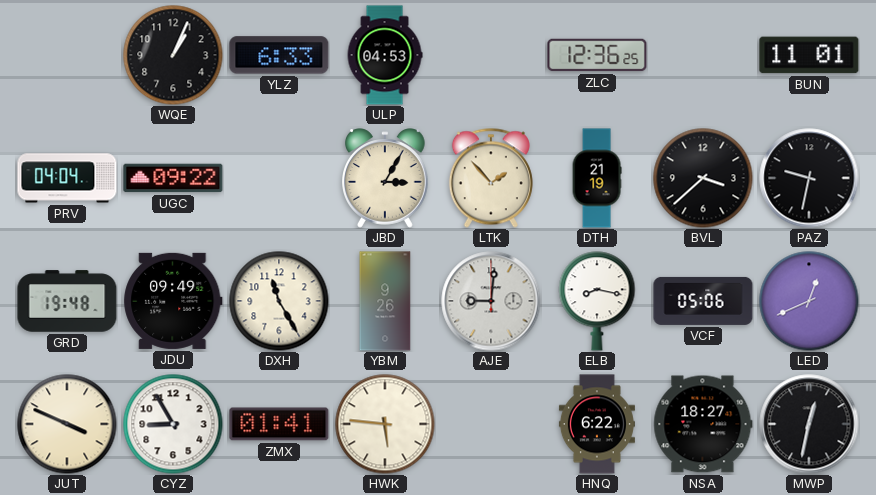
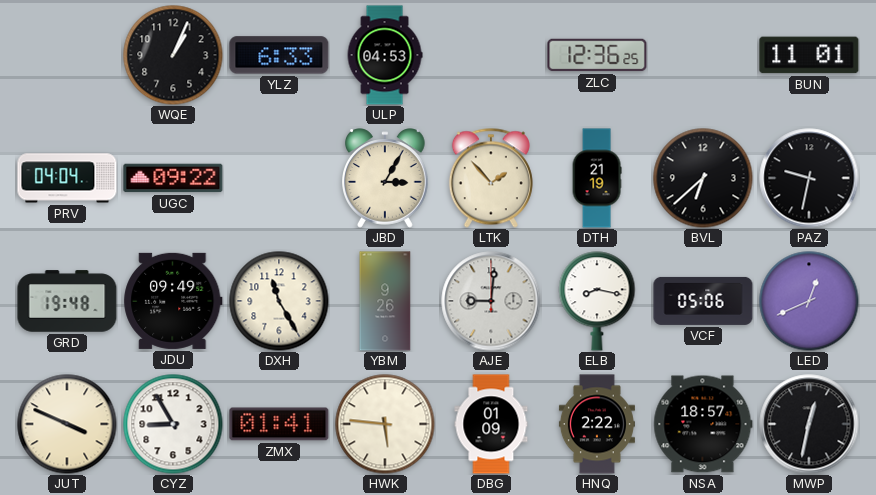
BVL: 3:38 -> 6:38 (703, 178)
DBG: none -> 01:09 (491, 424)
HNQ: 6:22 -> 2:22 (597, 424)
NSA: 18:27 -> 18:57 (703, 424)
